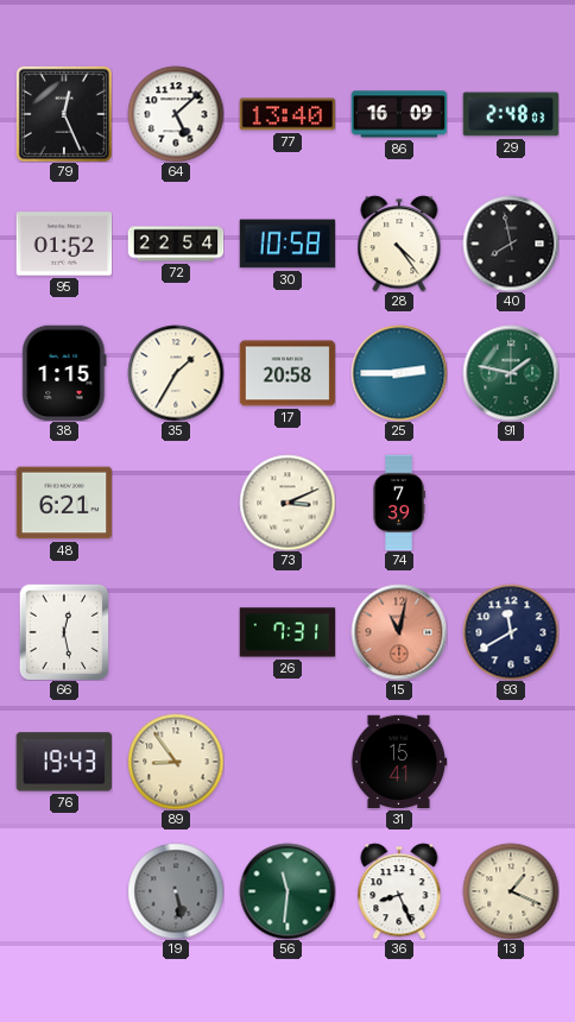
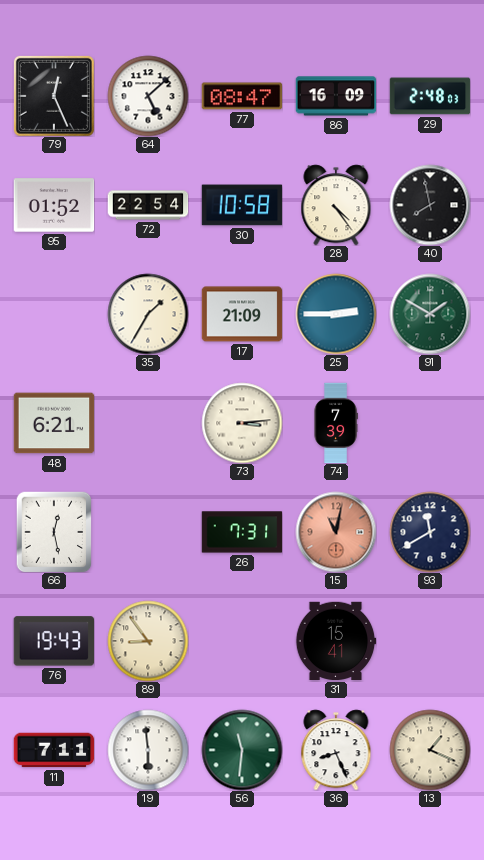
77: 13:40 -> 08:47 (242, 96)
38: 1:15 -> none (64, 373)
17: 20:58 -> 21:09 (242, 314)
91: 1:47 -> 1:50 (430, 314)
73: 3:11 -> 3:14 (242, 423)
11: none -> 7:11 (54, 750)
19: 5:28 -> 5:59 (148, 750)
19 dial: grey -> white (148, 750)
